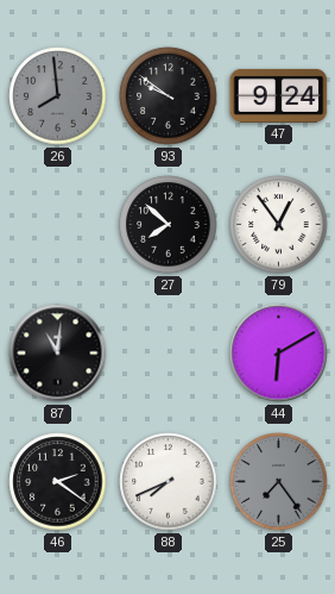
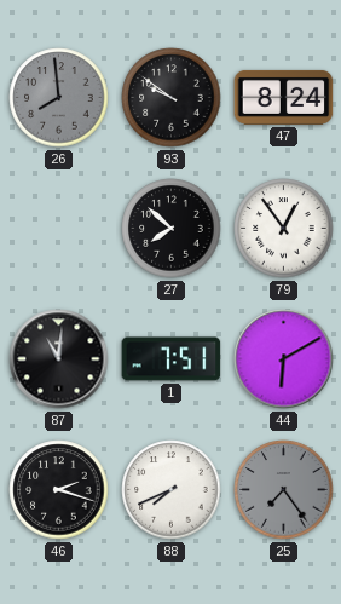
47: 9:24 -> 8:24 (284, 97)
1: none -> 7:51 (172, 359)
46: 2:21 -> 2:18 (59, 490)
